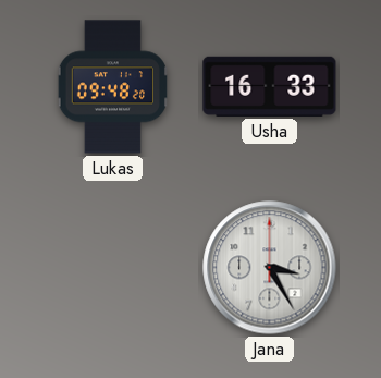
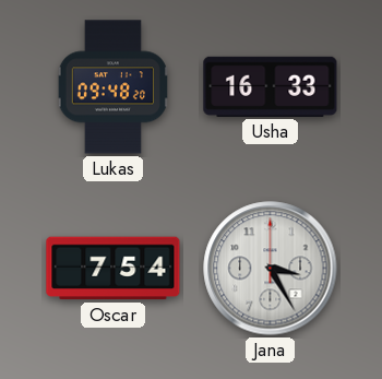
Oscar: none -> 7:54 (114, 269)
